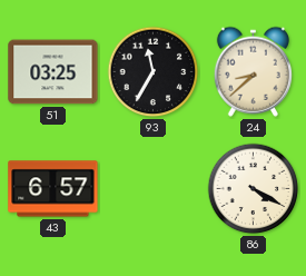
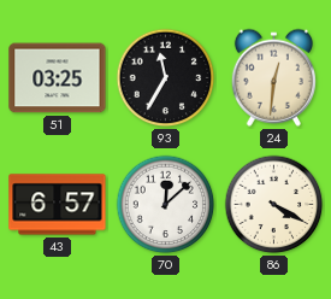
24: 8:38 -> 12:31 (273, 77)
70: none -> 12:08 (166, 205)
